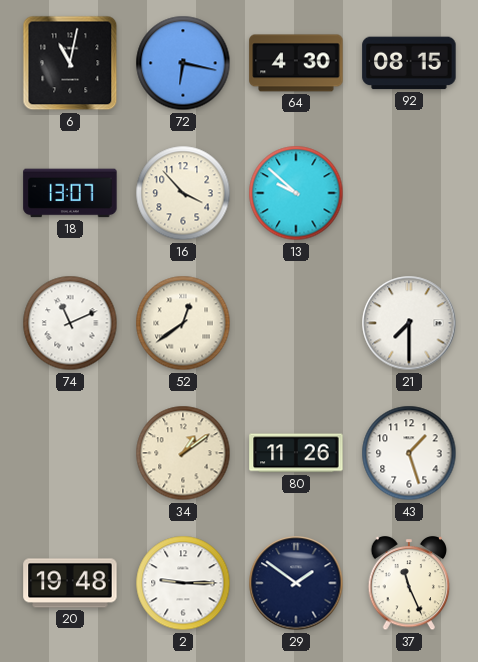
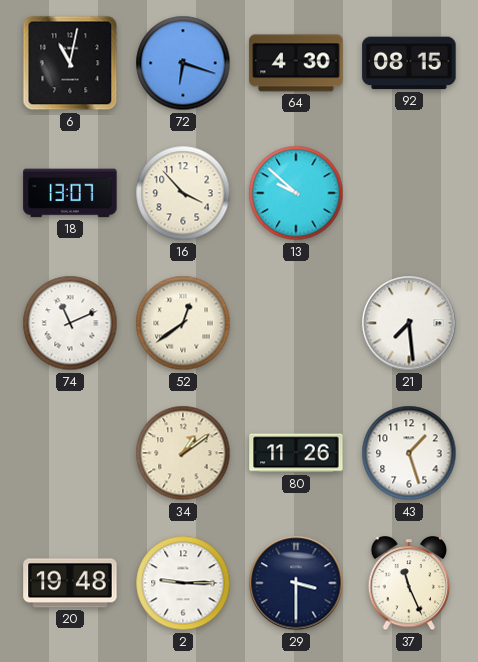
72: 6:17 -> 6:18 (183, 63)
21: 7:30 -> 7:29 (409, 323)
29: 1:51 -> 3:30 (296, 583)
